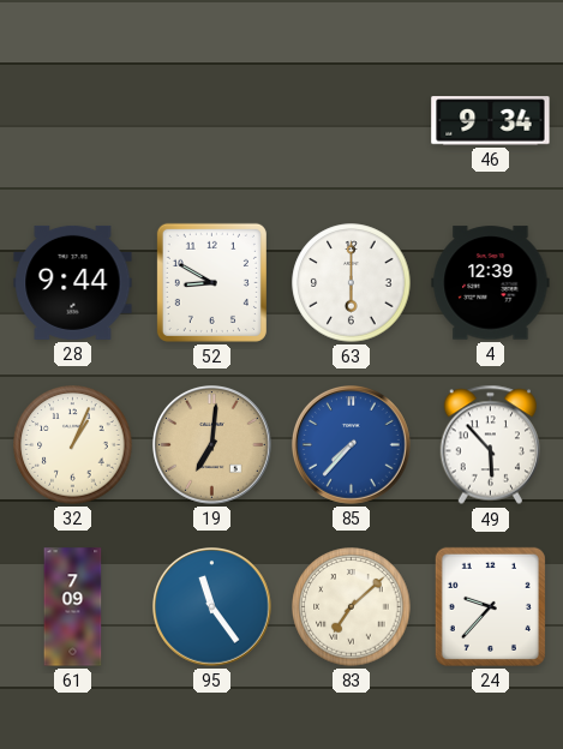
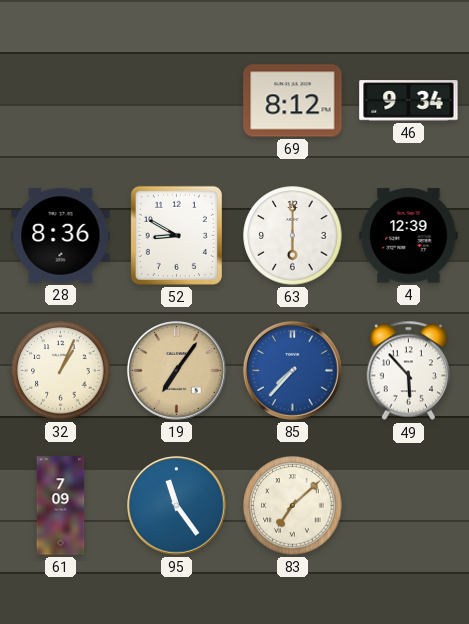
69: none -> 8:12 (293, 101)
28: 9:44 -> 8:36 (61, 235)
19: 7:01 -> 7:06 (177, 371)
24: 9:37 -> none (490, 606)
